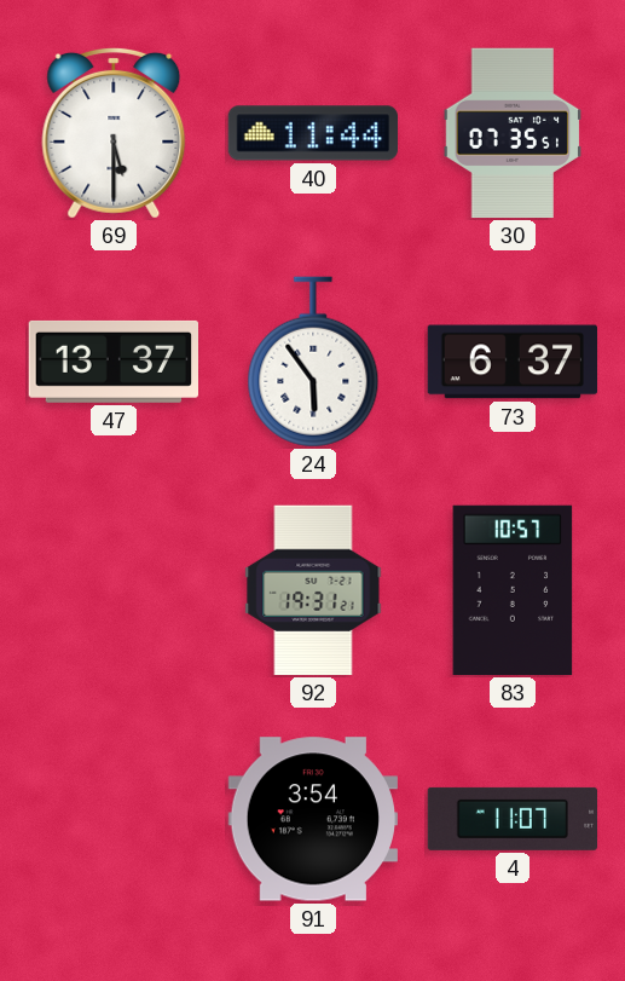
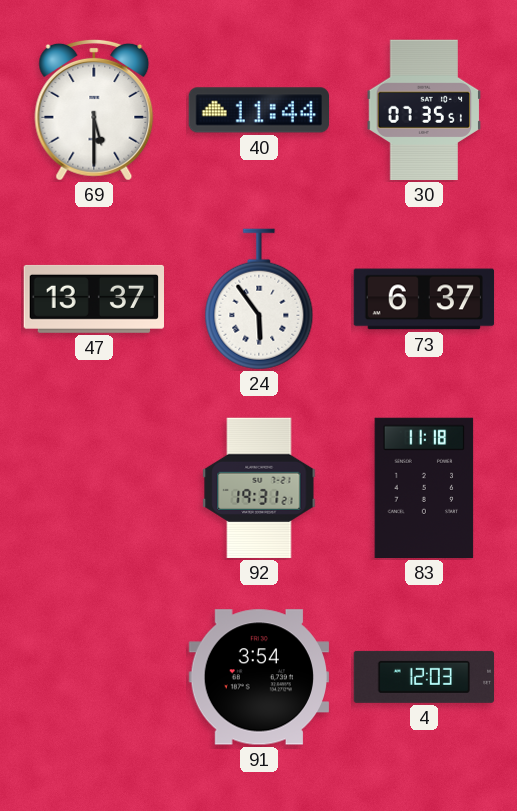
83: 10:57 -> 11:18 (424, 488)
4: 11:07 -> 12:03 (424, 677)
